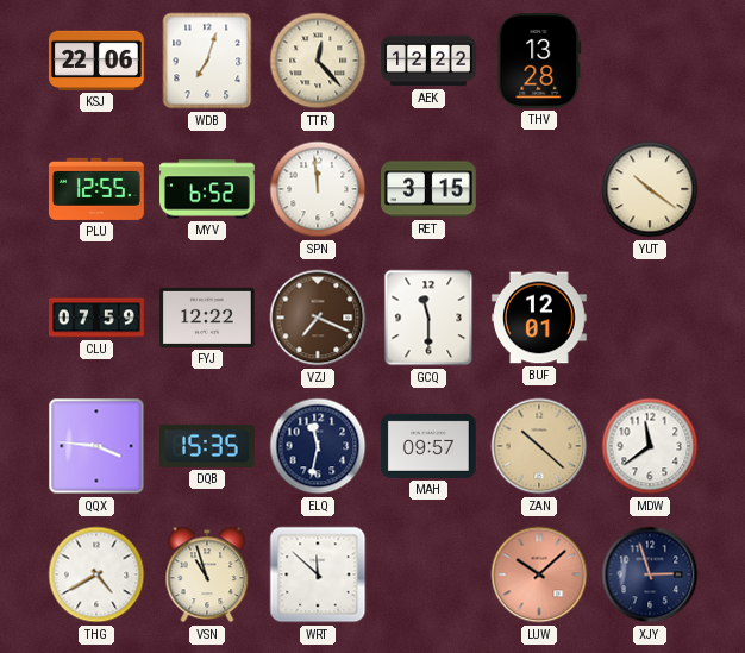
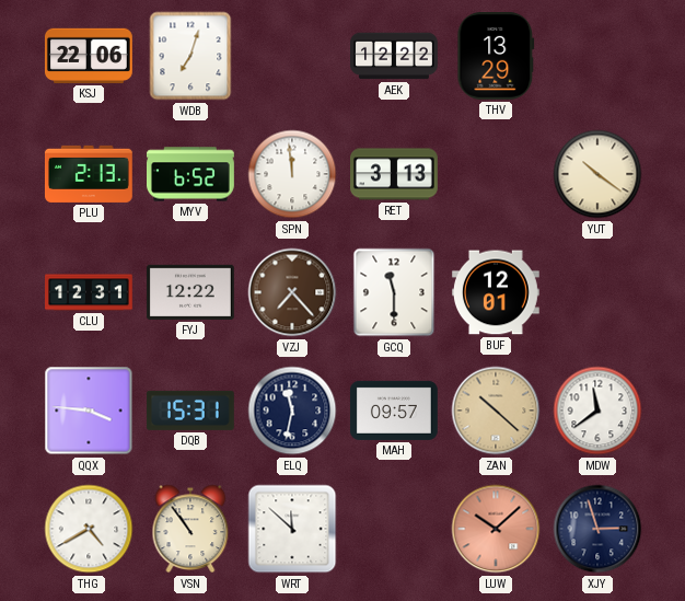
TTR: 12:23 -> none (318, 61)
THV: 13:28 -> 13:29 (496, 56)
PLU: 12:55 -> 2:13 (89, 174)
RET: 3:15 -> 3:13 (395, 174)
CLU: 07:59 -> 12:31 (90, 292)
VZJ: 7:19 -> 7:23 (292, 292)
DQB: 15:35 -> 15:31 (190, 411)
VSN: 10:57 -> 10:54 (190, 529)
